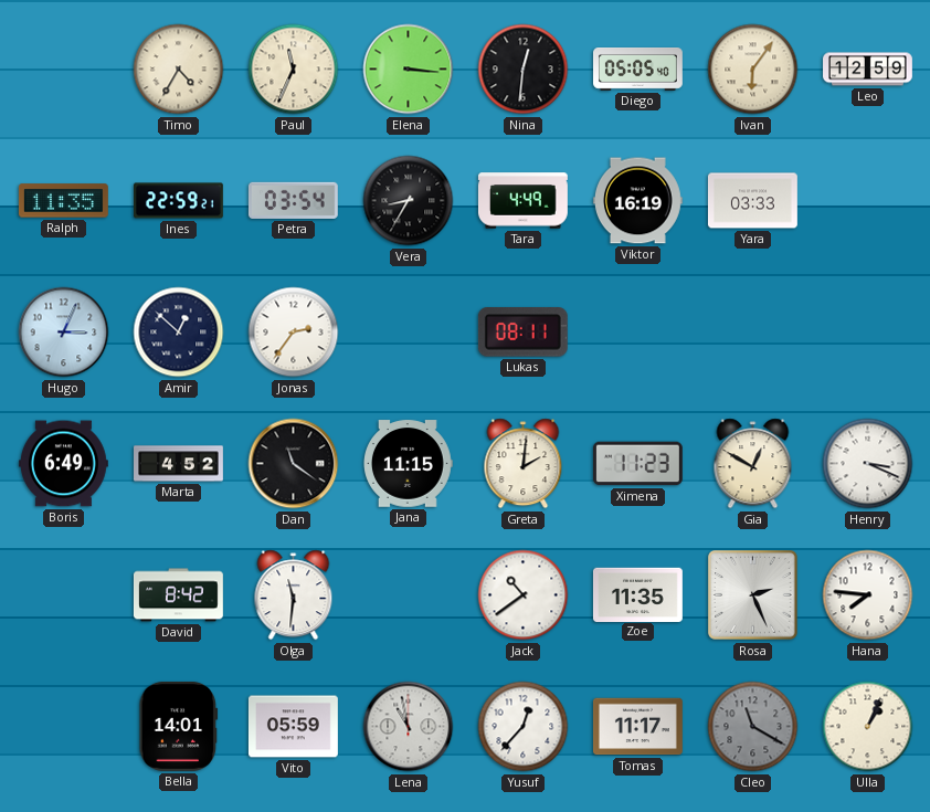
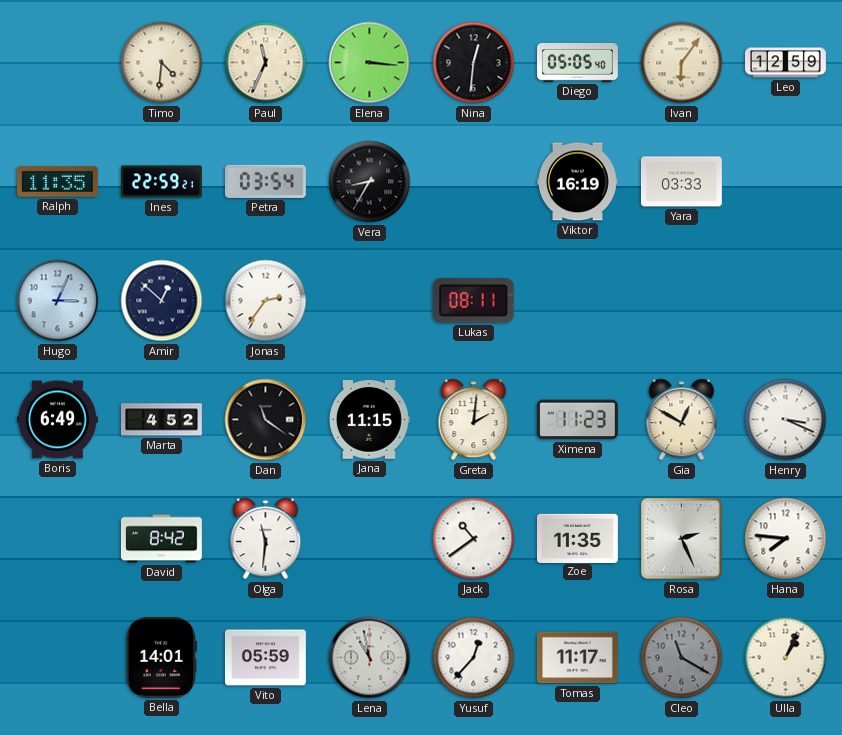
Timo: 4:35 -> 4:31 (162, 63)
Tara: 4:49 -> none (522, 201)
